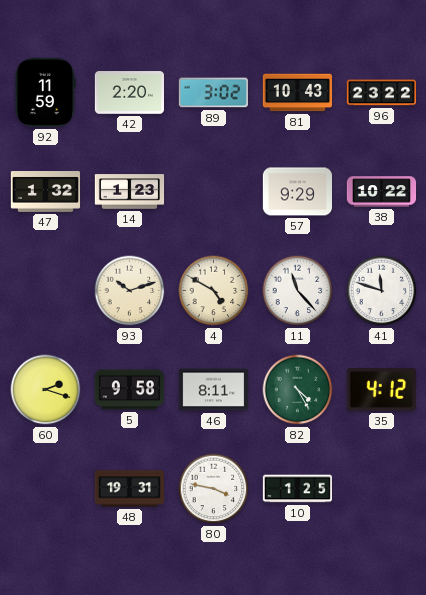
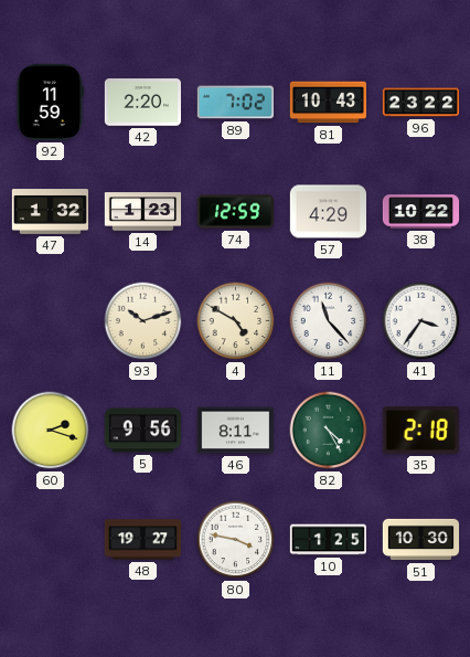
89: 3:02 -> 7:02 (235, 103)
74: none -> 12:59 (236, 212)
57: 9:29 -> 4:29 (328, 212)
41: 11:48 -> 3:36 (421, 321)
5: 9:58 -> 9:56 (142, 431)
35: 4:12 -> 2:18 (420, 431)
48: 19:31 -> 19:27 (143, 540)
51: none -> 10:30 (421, 540)
